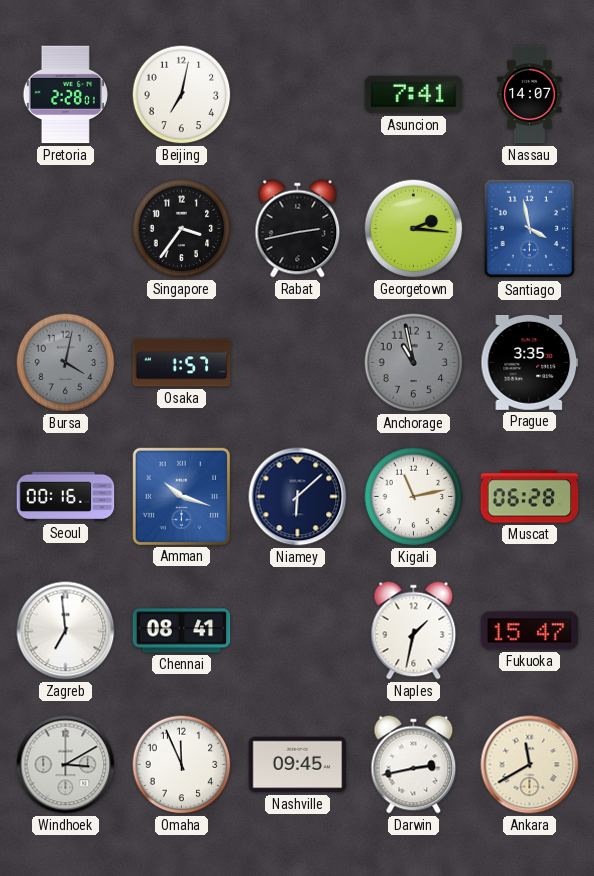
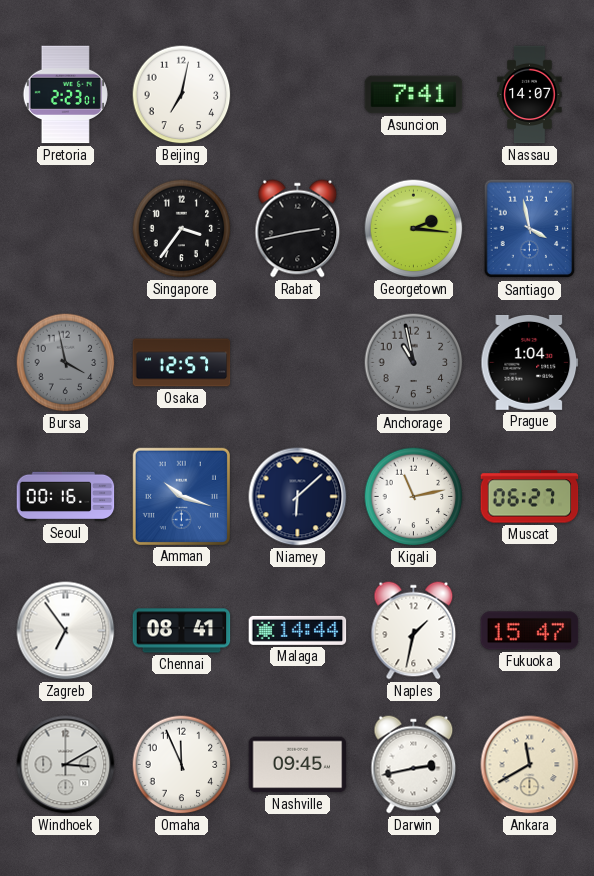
Pretoria: 2:28 -> 2:23 (65, 95)
Bursa: 4:02 -> 3:58 (66, 363)
Osaka: 1:57 -> 12:57 (182, 363)
Prague: 3:35 -> 1:04 (530, 362)
Muscat: 06:28 -> 06:27 (530, 497)
Zagreb: 6:59 -> 6:54 (66, 631)
Malaga: none -> 14:44 (298, 630)
